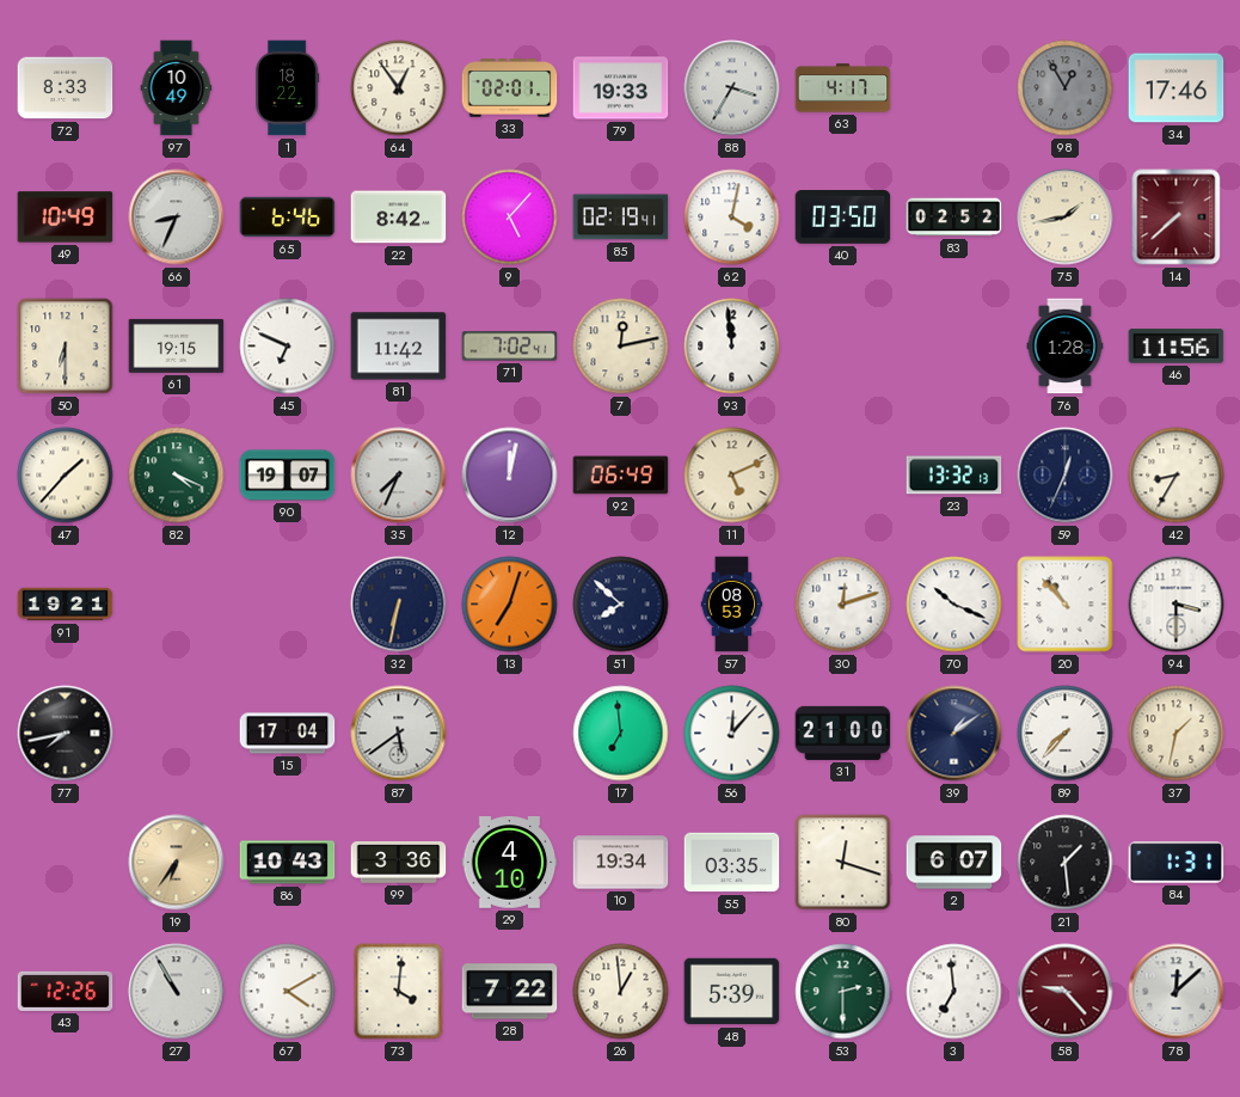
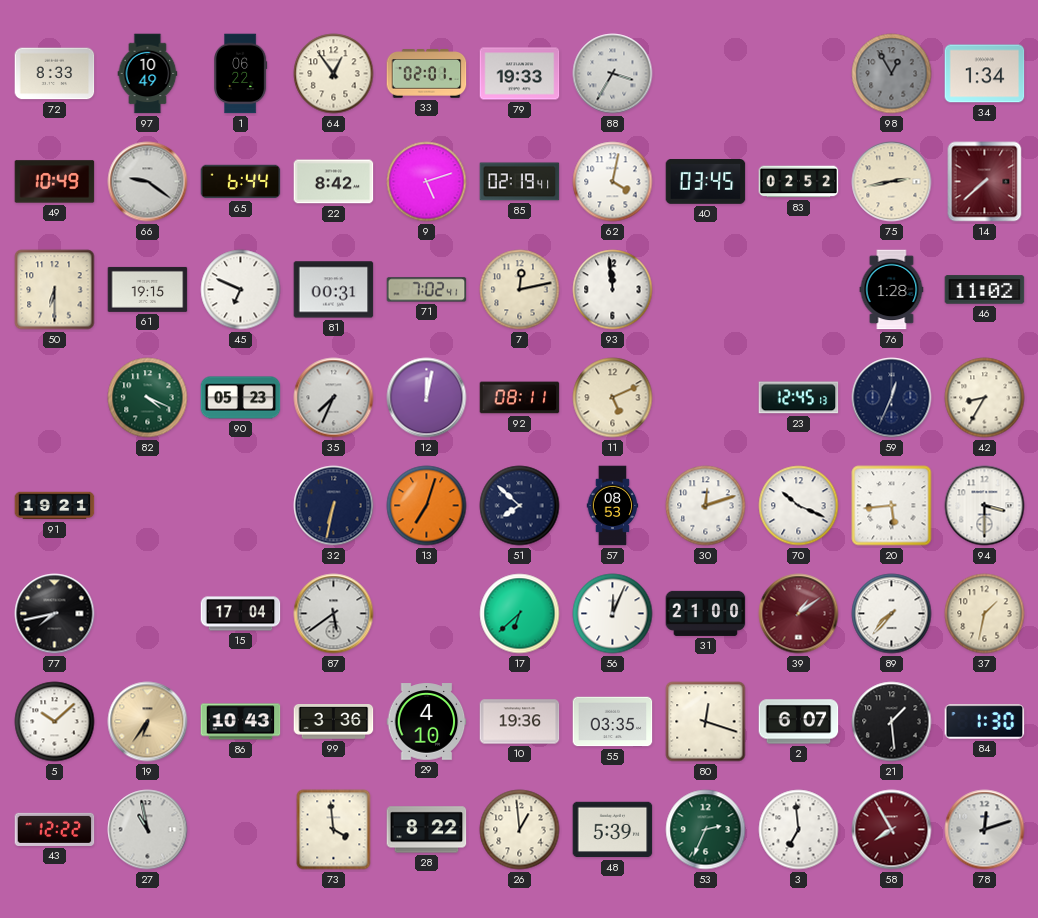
1: 18:22 -> 06:22 (241, 74)
63: 4:17 -> none (843, 88)
34: 17:46 -> 1:34 (985, 74)
66: 8:34 -> 9:21 (148, 182)
65: 6:46 -> 6:44 (241, 182)
9: 5:07 -> 5:12 (427, 182)
40: 03:50 -> 03:45 (706, 182)
75: 1:43 -> 2:43 (892, 182)
81: 11:42 -> 00:31 (334, 290)
46: 11:56 -> 11:02 (985, 290)
47: 1:37 -> none (66, 476)
90: 19:07 -> 05:23 (241, 398)
92: 06:49 -> 08:11 (520, 398)
23: 13:32 -> 12:45 (799, 398)
20: 10:53 -> 5:44 (892, 506)
17: 6:59 -> 6:38 (520, 614)
56: 12:07 -> 12:04 (613, 614)
39 dial: navy -> burgundy (799, 614)
5: none -> 10:08 (55, 722)
10: 19:34 -> 19:36 (520, 722)
84: 1:31 -> 1:30 (985, 722)
43: 12:26 -> 12:22 (55, 829)
27: 10:55 -> 10:58 (148, 830)
67: 4:10 -> none (288, 992)
73: 4:01 -> 3:59 (334, 830)
28: 7:22 -> 8:22 (427, 830)
53: 2:30 -> 2:34 (706, 830)
58: 9:23 -> 7:55 (892, 830)
78: 12:08 -> 12:12 (985, 830)
